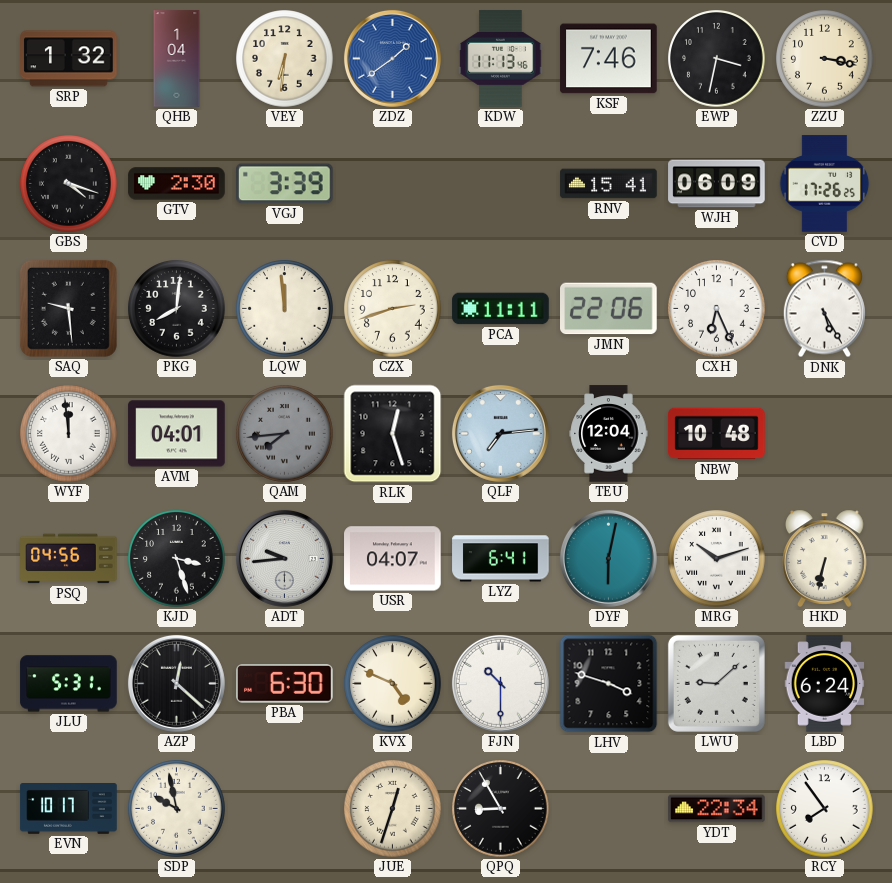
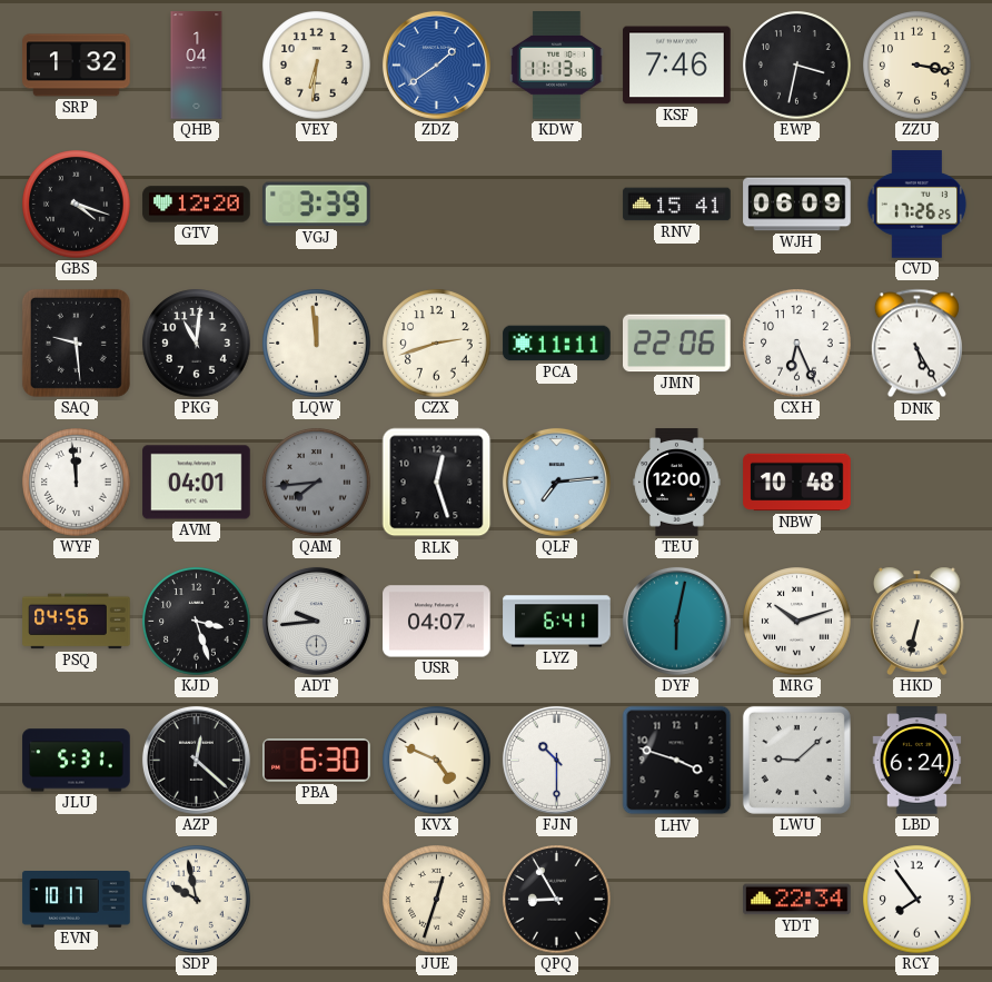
GTV: 2:30 -> 12:20 (197, 205)
PKG: 8:01 -> 11:01 (197, 344)
TEU: 12:04 -> 12:00 (677, 483)
